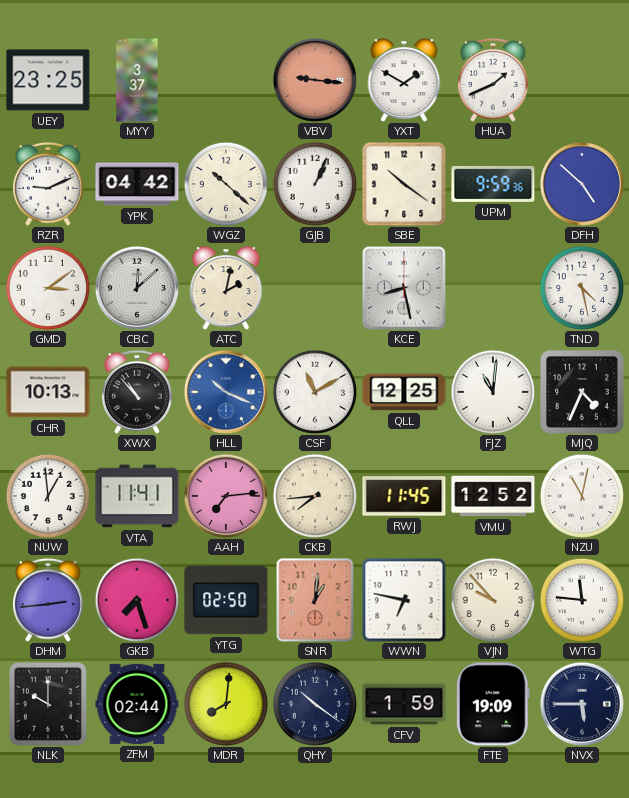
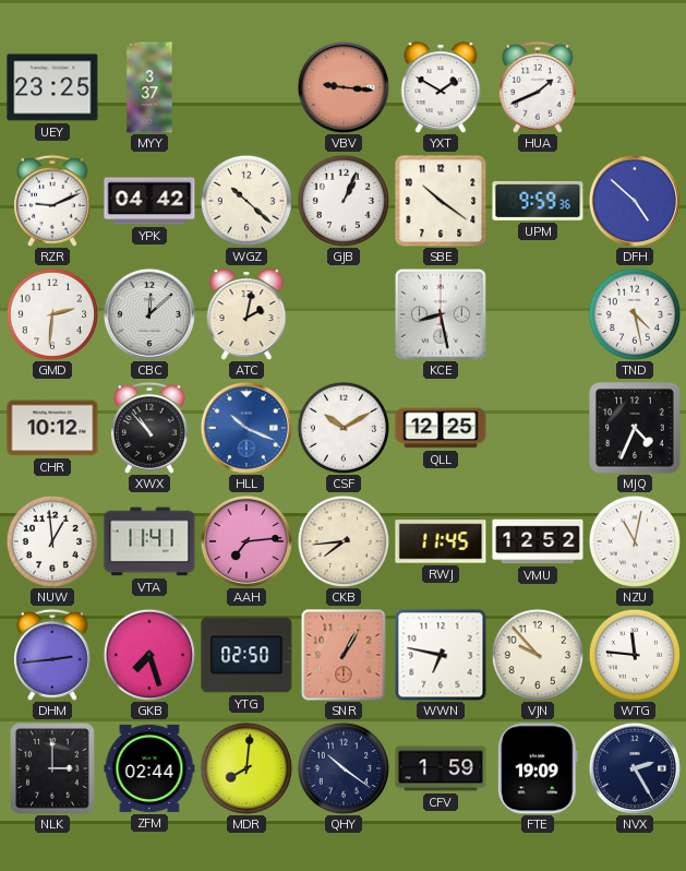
GMD: 3:09 -> 2:31 (51, 313)
CHR: 10:13 -> 10:12 (52, 428)
CSF: 11:10 -> 10:10 (342, 427)
FJZ: 11:01 -> none (492, 391)
SNR: 1:01 -> 1:05 (344, 655)
NLK: 10:00 -> 3:00 (53, 768)
NVX: 5:45 -> 2:25 (635, 768)
